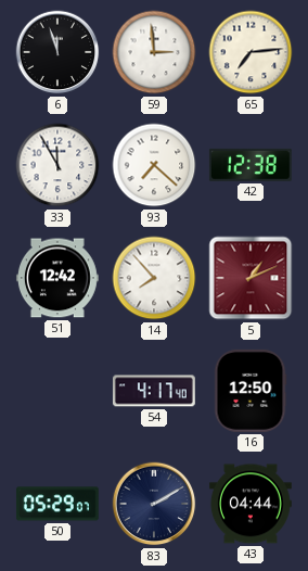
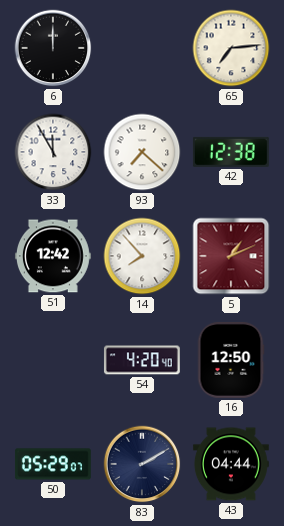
6: 11:57 -> 12:00 (53, 48)
59: 2:59 -> none (154, 52)
54: 4:17 -> 4:20 (142, 360)
